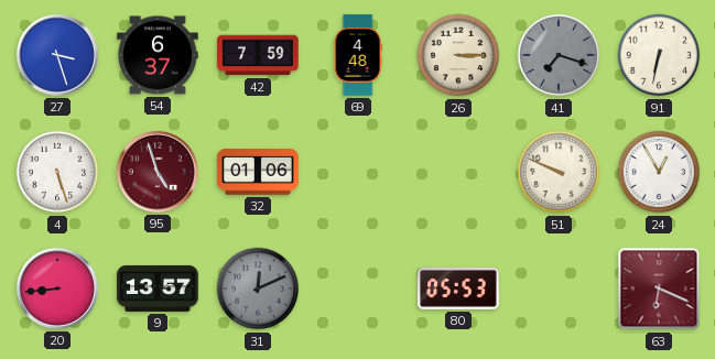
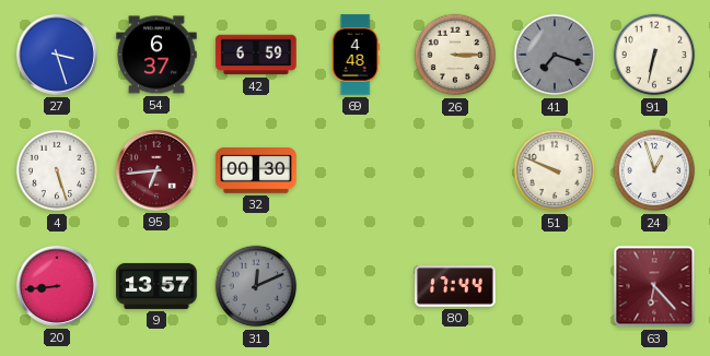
42: 7:59 -> 6:59 (256, 55)
95: 4:57 -> 6:44 (156, 170)
32: 01:06 -> 00:30 (256, 170)
24: 12:55 -> 12:57 (654, 170)
80: 05:53 -> 17:44 (455, 286)
63: 6:19 -> 6:23 (654, 286)
